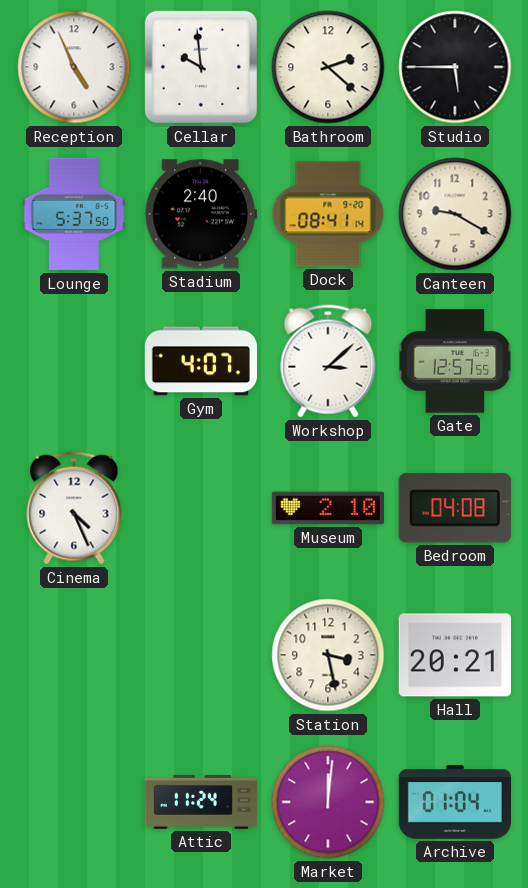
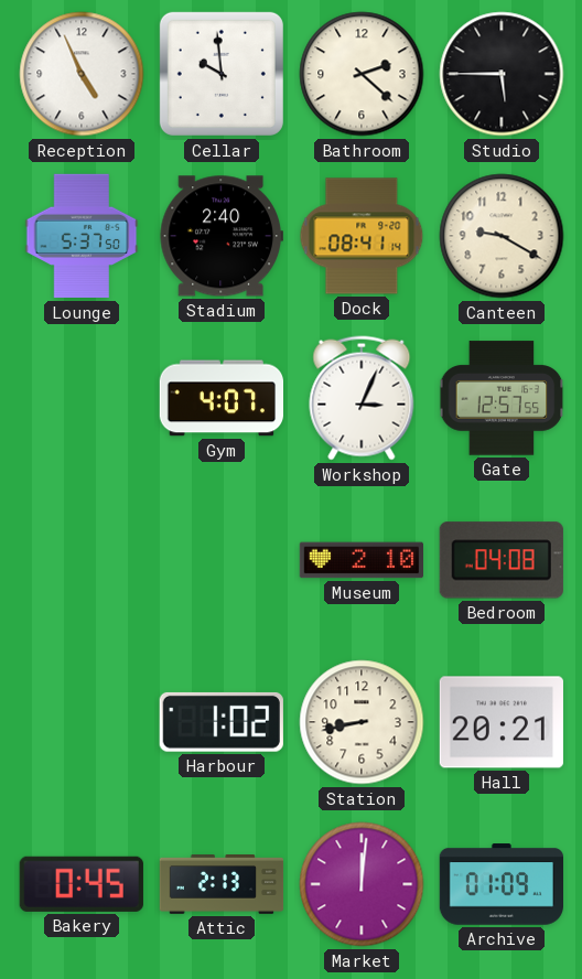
Workshop: 3:08 -> 3:04 (362, 398)
Cinema: 4:26 -> none (74, 508)
Harbour: none -> 1:02 (222, 722)
Station: 3:28 -> 8:43 (362, 722)
Bakery: none -> 0:45 (82, 884)
Attic: 11:24 -> 2:13 (222, 885)
Archive: 01:04 -> 01:09 (500, 884)
